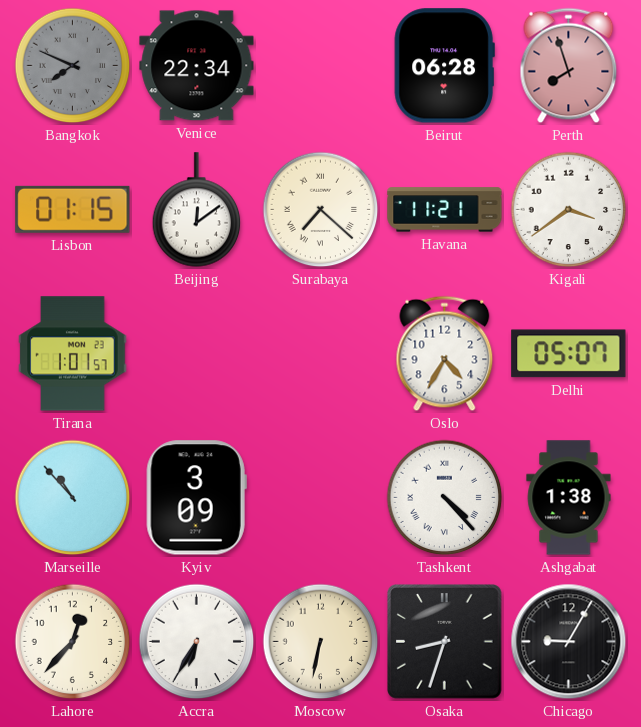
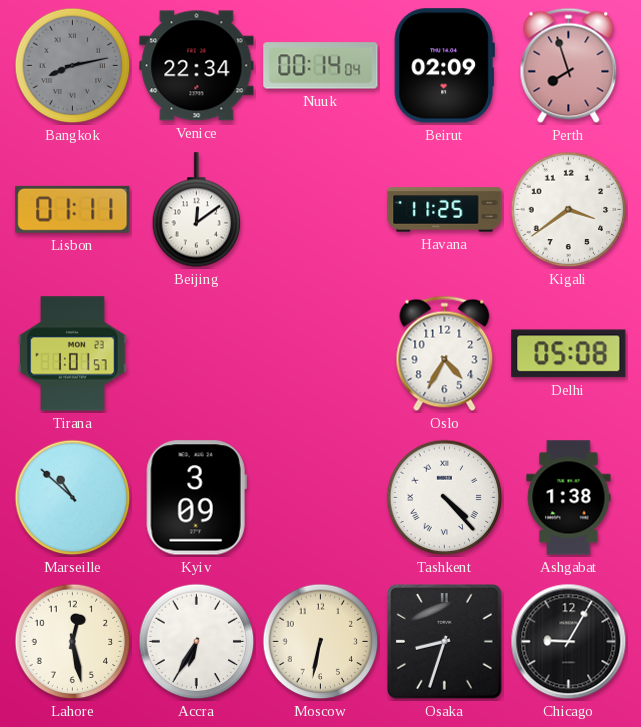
Bangkok: 7:49 -> 8:13 (73, 66)
Nuuk: none -> 00:14 (321, 66)
Beirut: 06:28 -> 02:09 (444, 66)
Lisbon: 01:15 -> 01:11 (73, 209)
Surabaya: 7:22 -> none (321, 210)
Havana: 11:21 -> 11:25 (445, 210)
Delhi: 05:07 -> 05:08 (569, 354)
Marseille: 10:53 -> 10:52 (73, 498)
Lahore: 12:37 -> 12:28 (73, 642)
